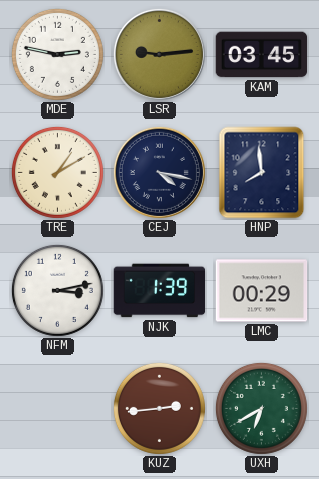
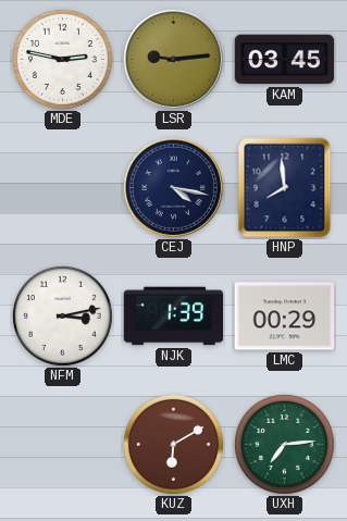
TRE: 1:10 -> none (57, 172)
KUZ: 2:44 -> 6:10 (173, 444)
UXH: 6:40 -> 7:14 (284, 444)
